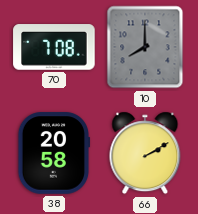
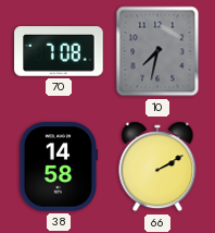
10: 8:00 -> 7:32 (157, 51)
38: 20:58 -> 14:58 (59, 167)
